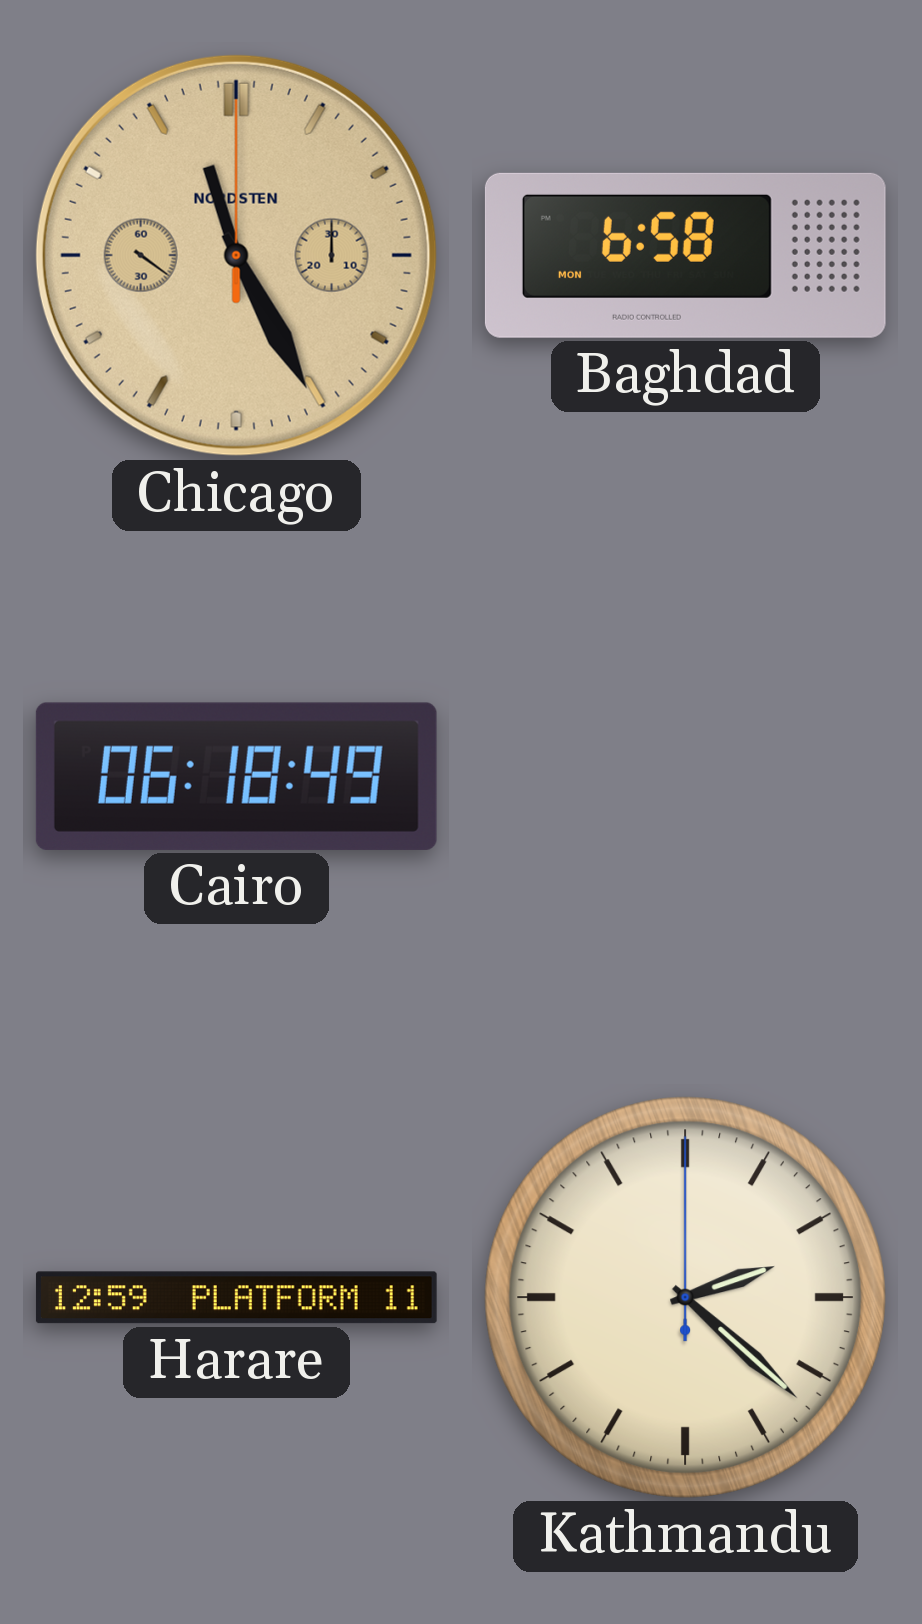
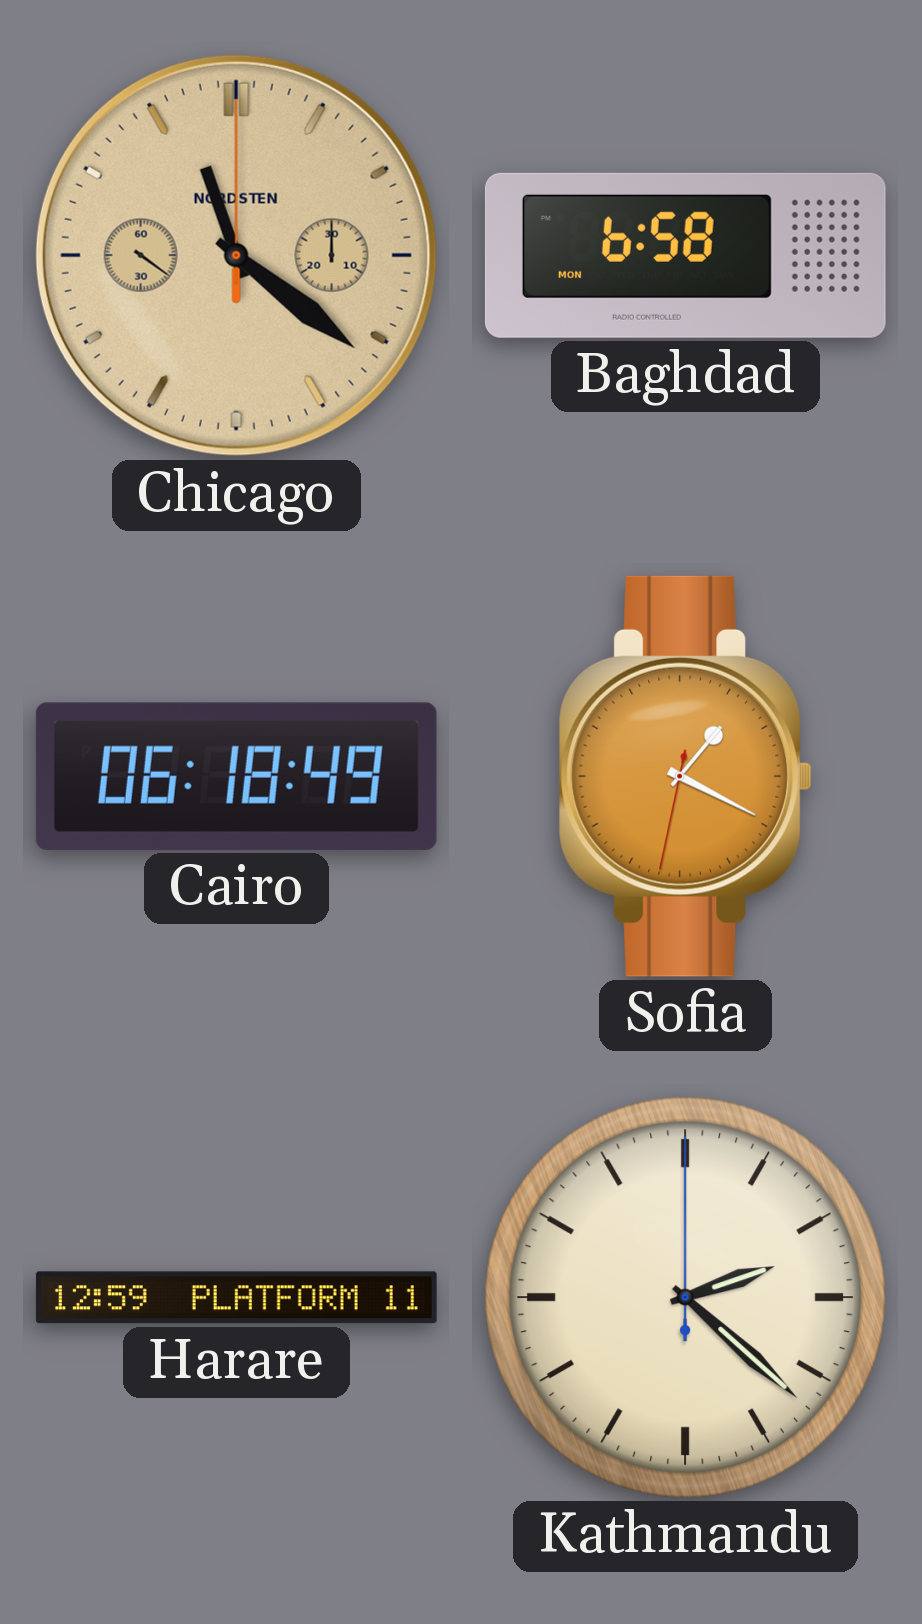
Chicago: 11:25 -> 11:21 (236, 255)
Sofia: none -> 1:19 (686, 776)
